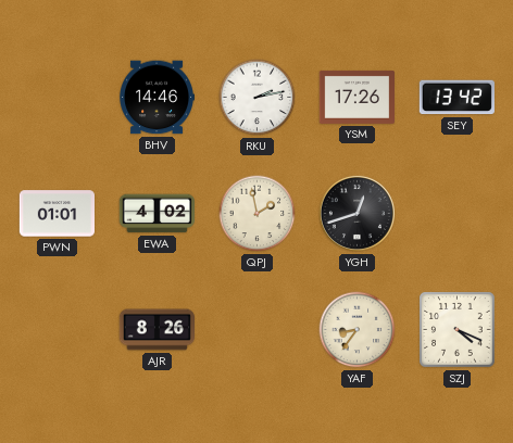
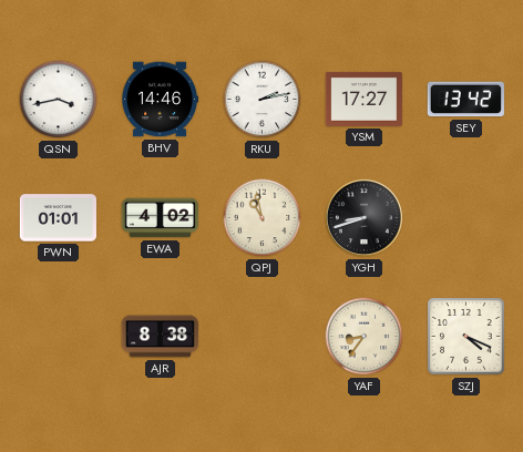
QSN: none -> 3:43 (59, 100)
YSM: 17:26 -> 17:27 (363, 99)
QPJ: 1:58 -> 10:58 (263, 218)
YGH: 12:42 -> 8:42 (363, 217)
AJR: 8:26 -> 8:38 (160, 337)
